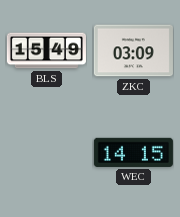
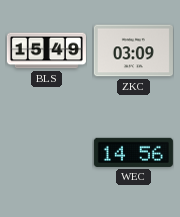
WEC: 14:15 -> 14:56 (133, 152)
